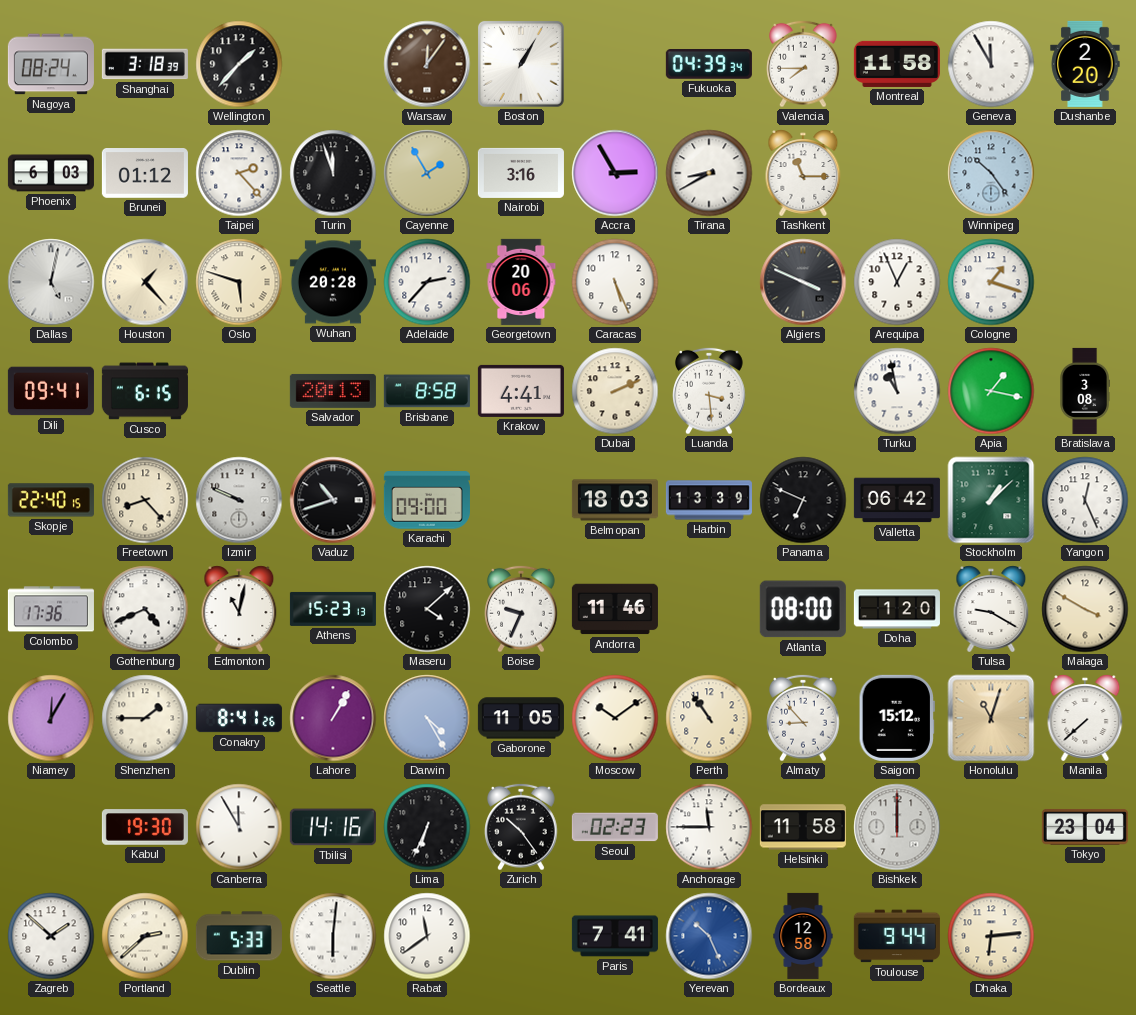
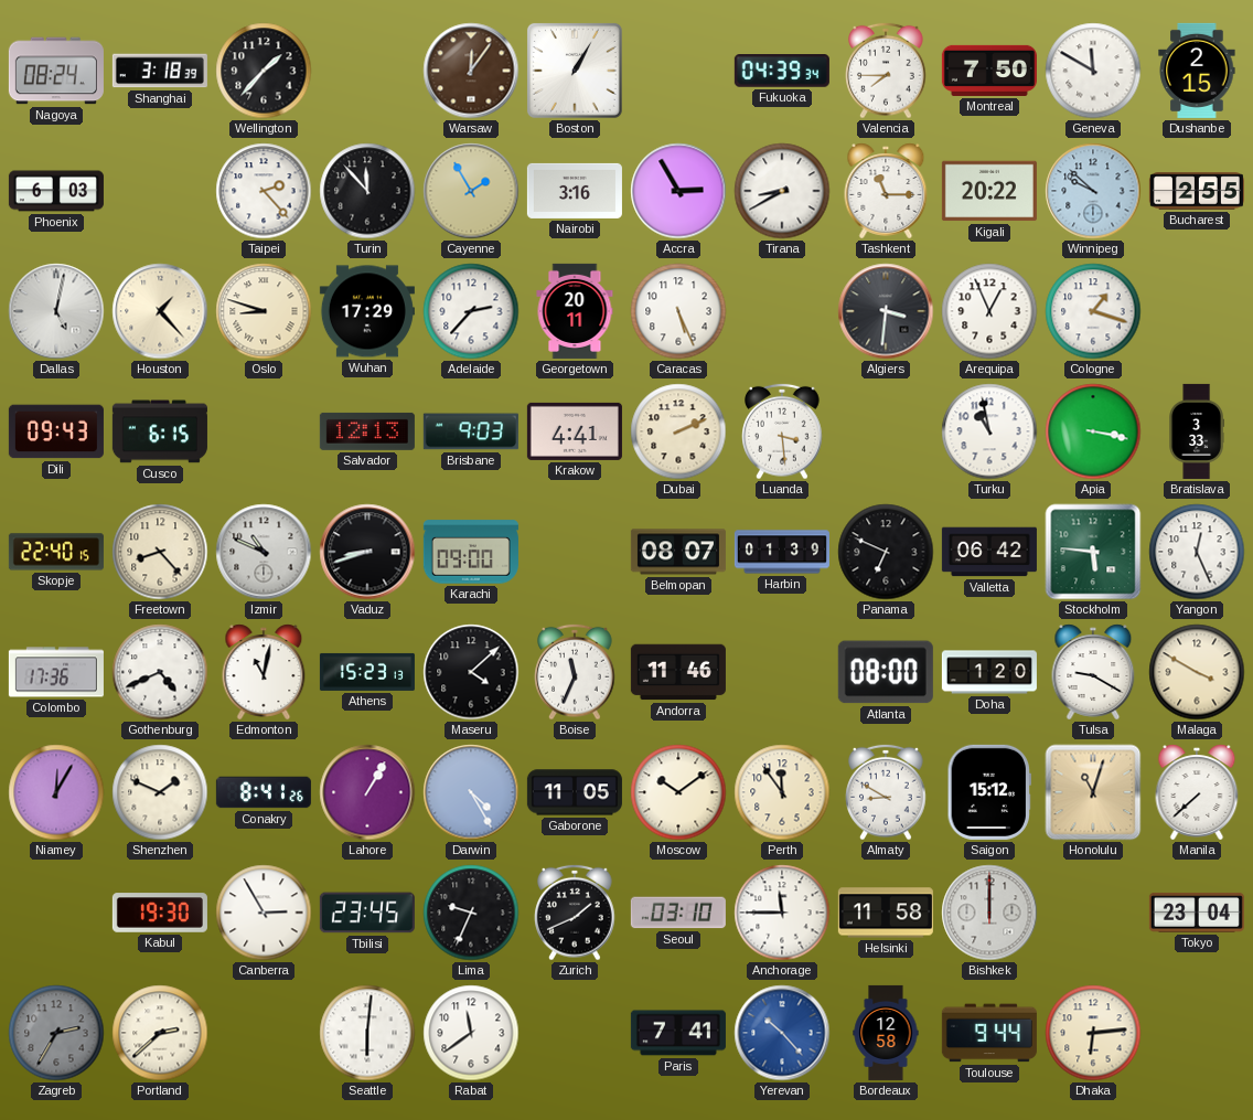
Montreal: 11:58 -> 7:50 (989, 71)
Geneva: 11:55 -> 11:50 (1093, 71)
Dushanbe: 2:20 -> 2:15 (1197, 71)
Brunei: 01:12 -> none (145, 173)
Turin: 11:57 -> 11:53 (367, 191)
Kigali: none -> 20:22 (989, 191)
Winnipeg: 10:24 -> 9:52 (1093, 191)
Bucharest: none -> 2:55 (1197, 191)
Oslo: 5:48 -> 8:48 (264, 311)
Wuhan: 20:28 -> 17:29 (367, 311)
Georgetown: 20:06 -> 20:11 (575, 311)
Algiers: 3:49 -> 3:31 (886, 311)
Dili: 09:41 -> 09:43 (56, 431)
Salvador: 20:13 -> 12:13 (367, 431)
Brisbane: 8:58 -> 9:03 (471, 431)
Apia: 1:17 -> 3:17 (1093, 431)
Bratislava: 3:08 -> 3:33 (1197, 431)
Izmir: 9:49 -> 10:49 (264, 552)
Vaduz: 10:42 -> 8:42 (367, 552)
Belmopan: 18:03 -> 08:07 (678, 552)
Harbin: 13:39 -> 01:39 (782, 552)
Stockholm: 1:08 -> 5:46 (1093, 552)
Boise: 9:34 -> 11:34 (575, 672)
Shenzhen: 1:45 -> 1:49 (160, 792)
Perth: 10:54 -> 11:54 (782, 792)
Almaty: 8:53 -> 8:50 (886, 792)
Canberra: 11:55 -> 2:55 (264, 913)
Tbilisi: 14:16 -> 23:45 (367, 913)
Lima: 6:34 -> 9:34 (471, 913)
Zurich: 10:24 -> 1:41 (575, 913)
Seoul: 02:23 -> 03:10 (678, 913)
Zagreb: 1:52 -> 2:35 (56, 1033)
Zagreb dial: white -> grey (56, 1033)
Dublin: 5:33 -> none (239, 936)
Yerevan: 10:26 -> 10:23 (782, 1033)
